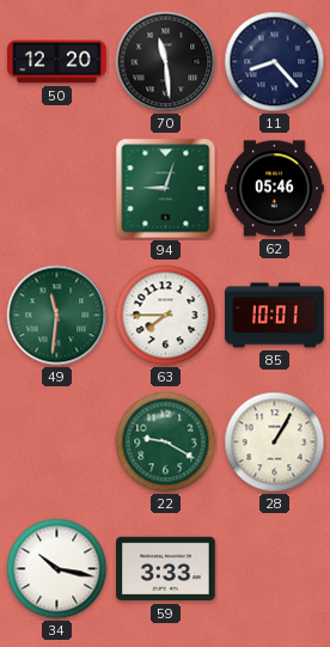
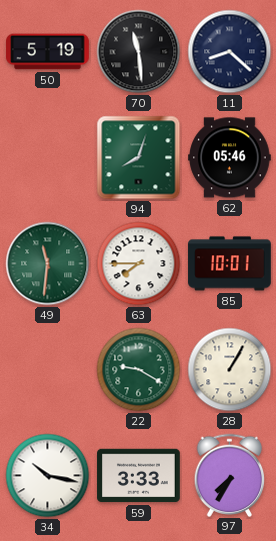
50: 12:20 -> 5:19 (48, 52)
11: 8:23 -> 8:22 (230, 52)
94: 9:03 -> 8:03 (139, 158)
97: none -> 7:35 (230, 475)
